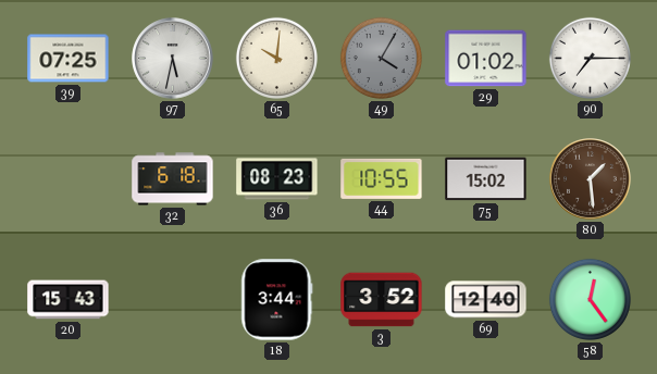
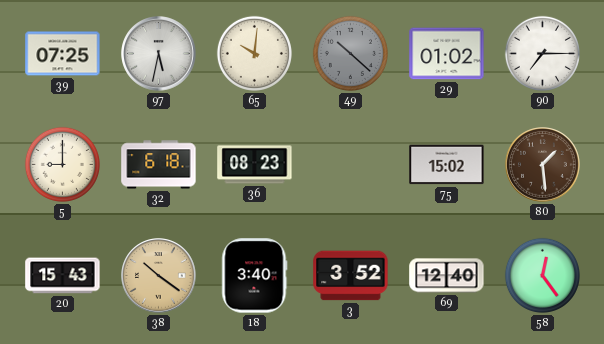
49: 4:05 -> 10:22 (350, 53)
5: none -> 9:00 (62, 164)
44: 10:55 -> none (382, 178)
38: none -> 10:21 (159, 276)
18: 3:44 -> 3:40 (255, 276)
